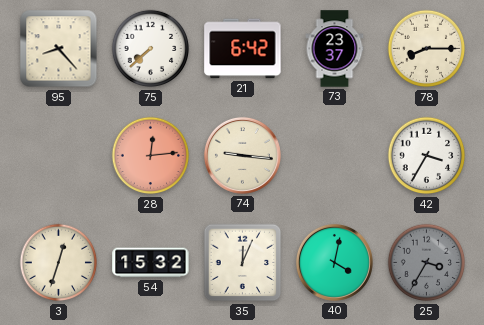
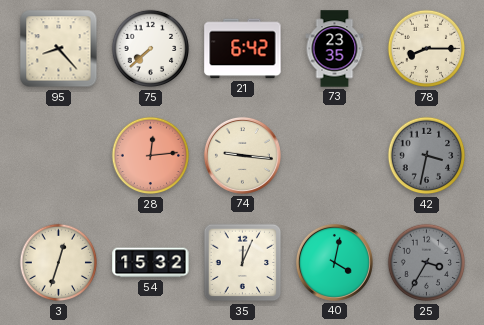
73: 23:37 -> 23:35 (335, 49)
42: 3:35 -> 3:32 (427, 156)
42 dial: white -> grey (427, 156)
